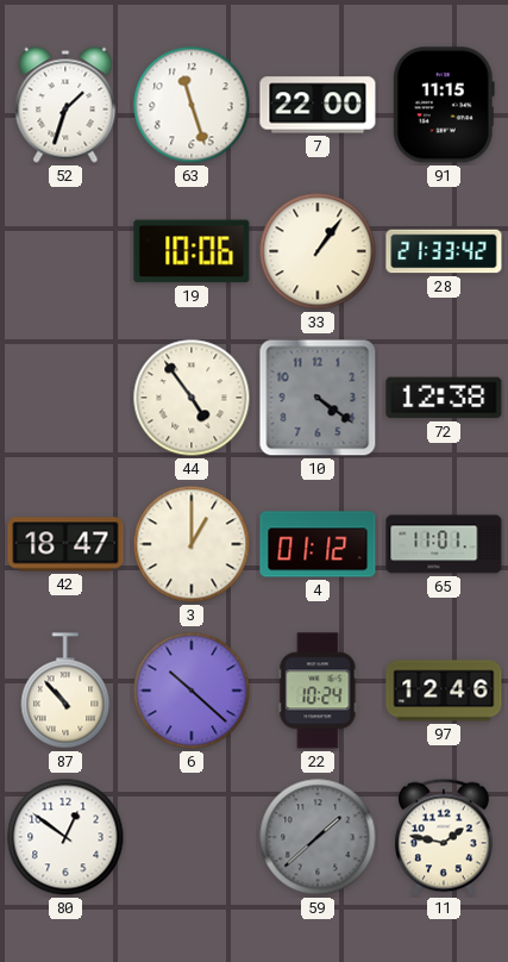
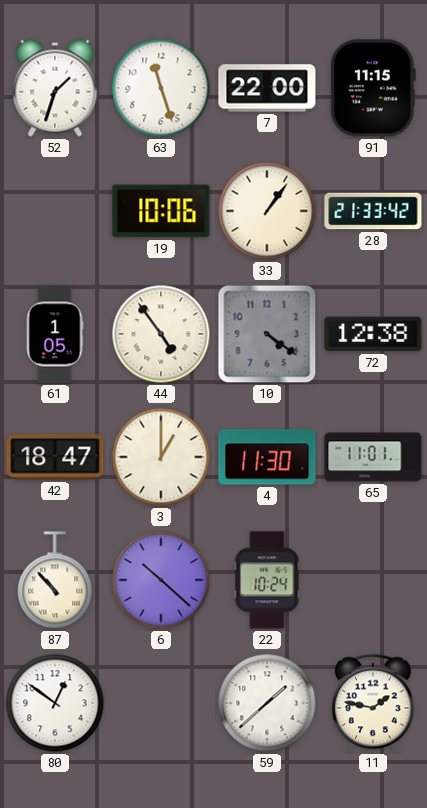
61: none -> 1:05 (55, 334)
4: 01:12 -> 11:30 (267, 457)
97: 12:46 -> none (444, 691)
59 dial: grey -> white (267, 703)
